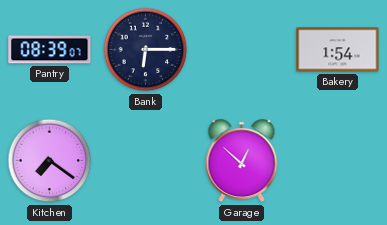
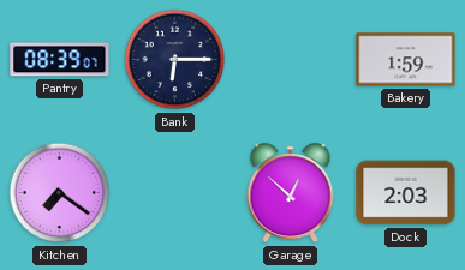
Bakery: 1:54 -> 1:59 (406, 60)
Dock: none -> 2:03 (406, 193)
